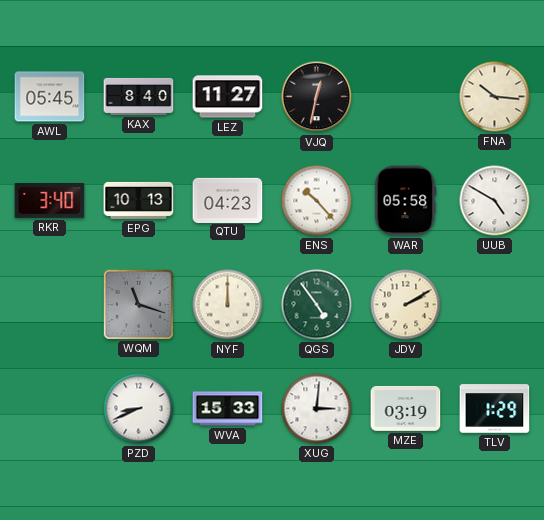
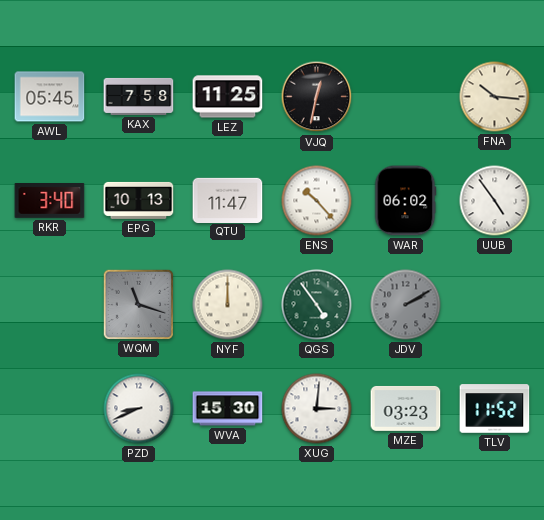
KAX: 8:40 -> 7:58 (139, 96)
LEZ: 11:27 -> 11:25 (228, 97)
QTU: 04:23 -> 11:47 (228, 200)
WAR: 05:58 -> 06:02 (405, 201)
UUB: 4:50 -> 4:54 (495, 201)
JDV dial: cream -> grey (406, 305)
WVA: 15:33 -> 15:30 (228, 409)
MZE: 03:19 -> 03:23 (406, 408)
TLV: 1:29 -> 11:52 (495, 409)
